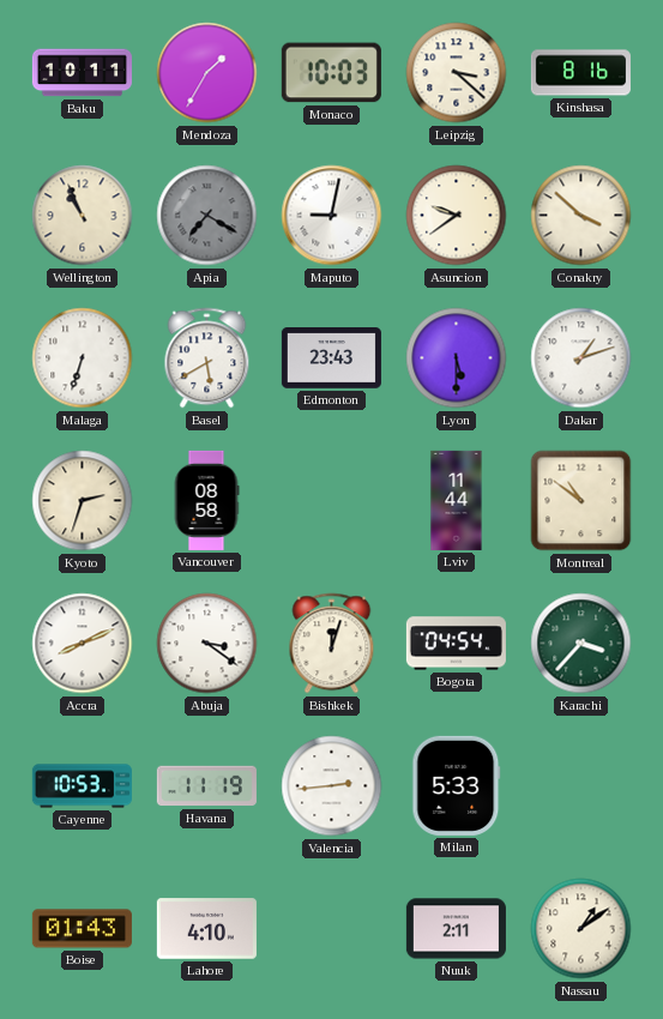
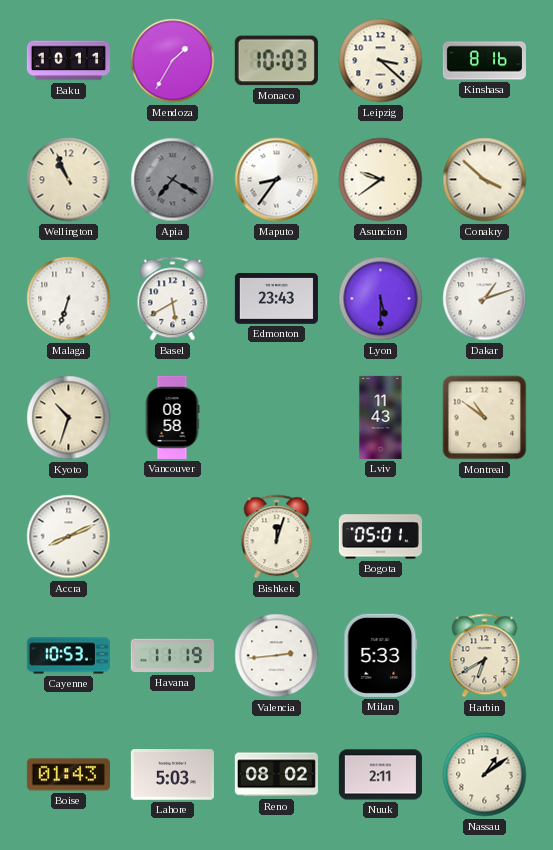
Maputo: 9:02 -> 8:36 (277, 180)
Kyoto: 2:33 -> 10:33 (69, 418)
Lviv: 11:44 -> 11:43 (381, 417)
Abuja: 3:21 -> none (207, 644)
Bogota: 04:54 -> 05:01 (380, 537)
Karachi: 3:37 -> none (581, 644)
Harbin: none -> 6:40 (485, 656)
Lahore: 4:10 -> 5:03 (172, 775)
Reno: none -> 08:02 (276, 775)
